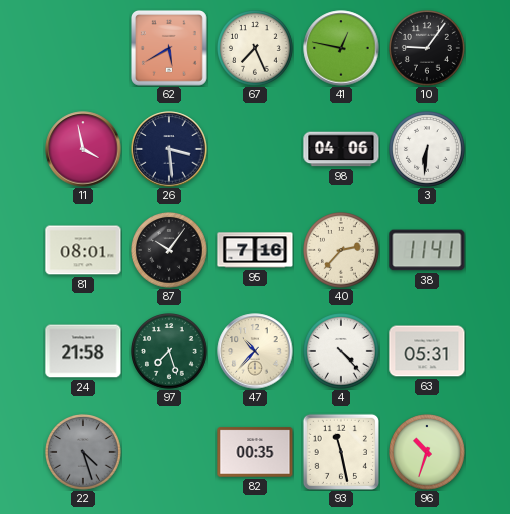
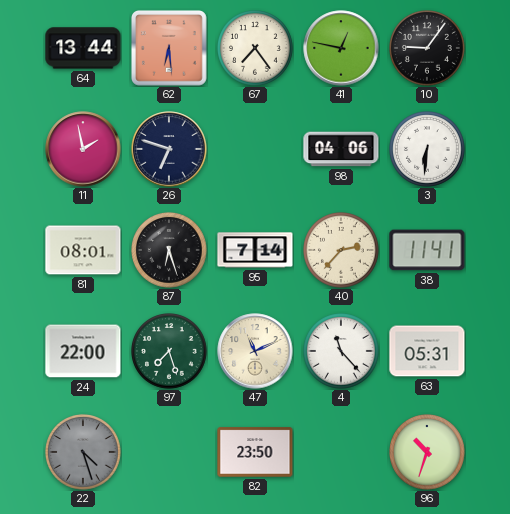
64: none -> 13:44 (83, 48)
62: 5:40 -> 6:29 (170, 49)
67: 7:26 -> 7:24 (256, 49)
11: 3:58 -> 1:58 (83, 149)
26: 3:29 -> 6:48 (169, 149)
87: 10:06 -> 6:27 (170, 251)
95: 7:16 -> 7:14 (255, 250)
24: 21:58 -> 22:00 (83, 351)
47: 10:37 -> 11:11 (255, 351)
4: 4:23 -> 11:23 (342, 352)
82: 00:35 -> 23:50 (255, 452)
93: 11:28 -> none (341, 452)
